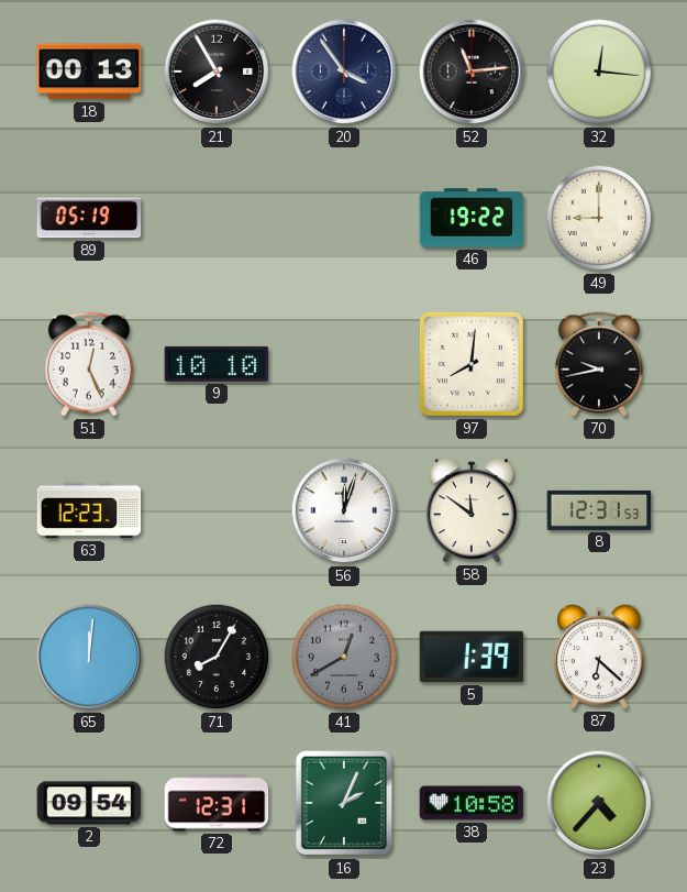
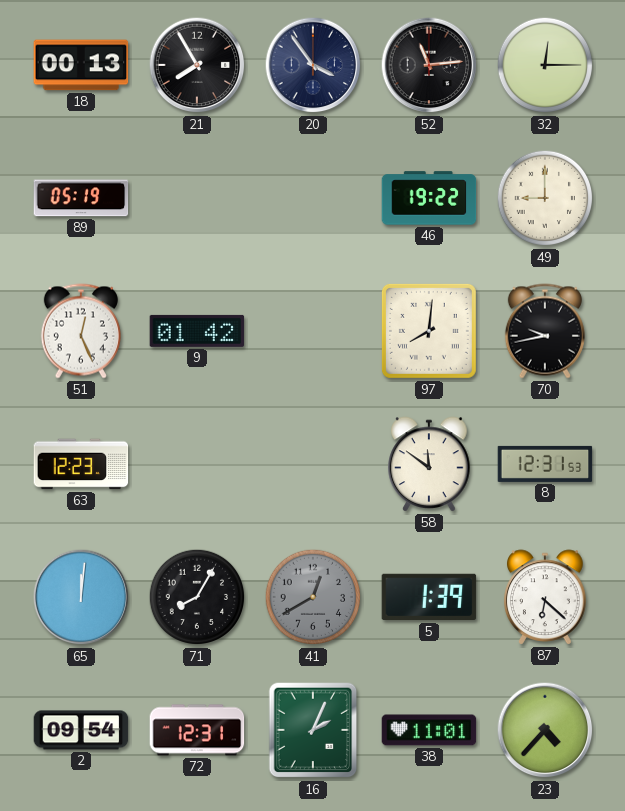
32: 12:16 -> 12:15 (545, 65)
9: 10:10 -> 01:42 (197, 331)
56: 12:03 -> none (344, 510)
38: 10:58 -> 11:01 (429, 730)
